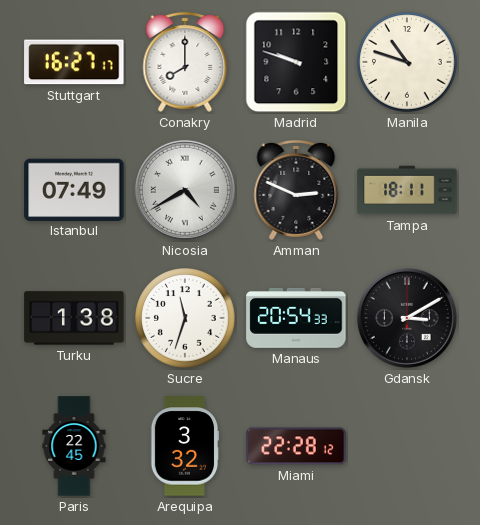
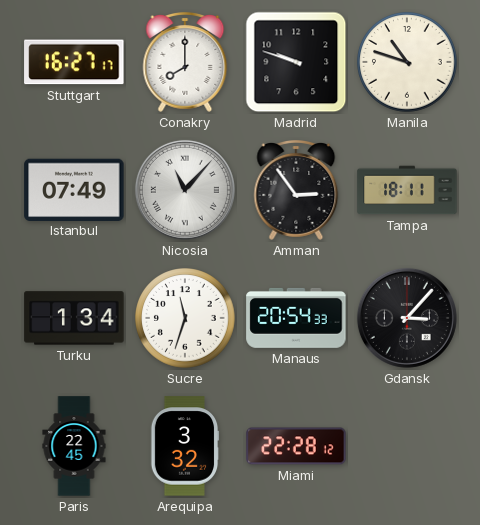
Nicosia: 4:40 -> 11:07 (185, 190)
Amman: 2:49 -> 2:54 (296, 191)
Turku: 1:38 -> 1:34 (74, 318)
Gdansk: 3:10 -> 3:07 (407, 318)
